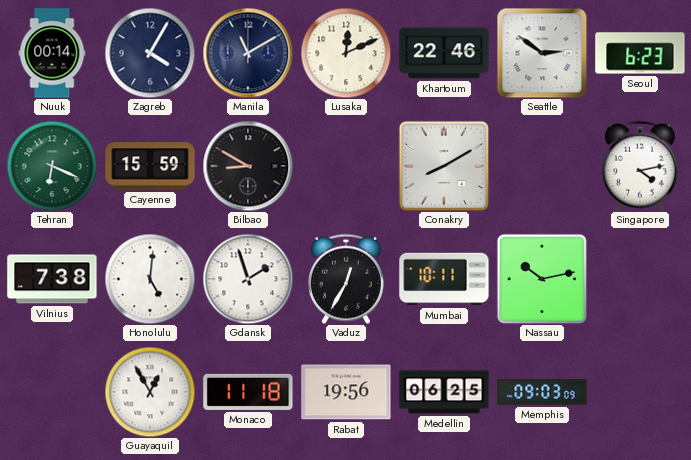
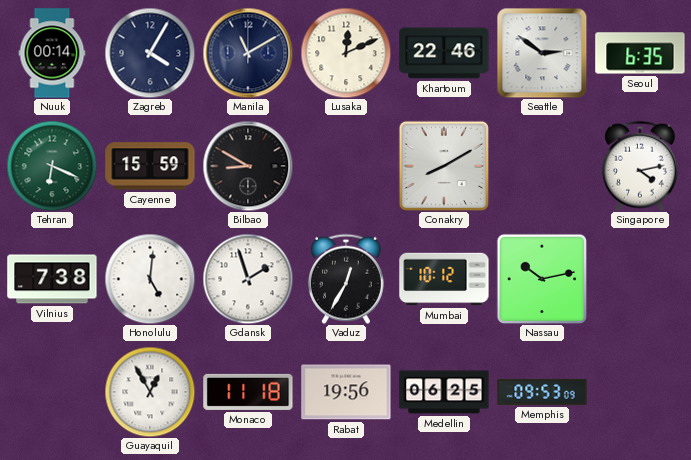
Seoul: 6:23 -> 6:35 (640, 53)
Mumbai: 10:11 -> 10:12 (444, 279)
Memphis: 09:03 -> 09:53 (542, 393)
